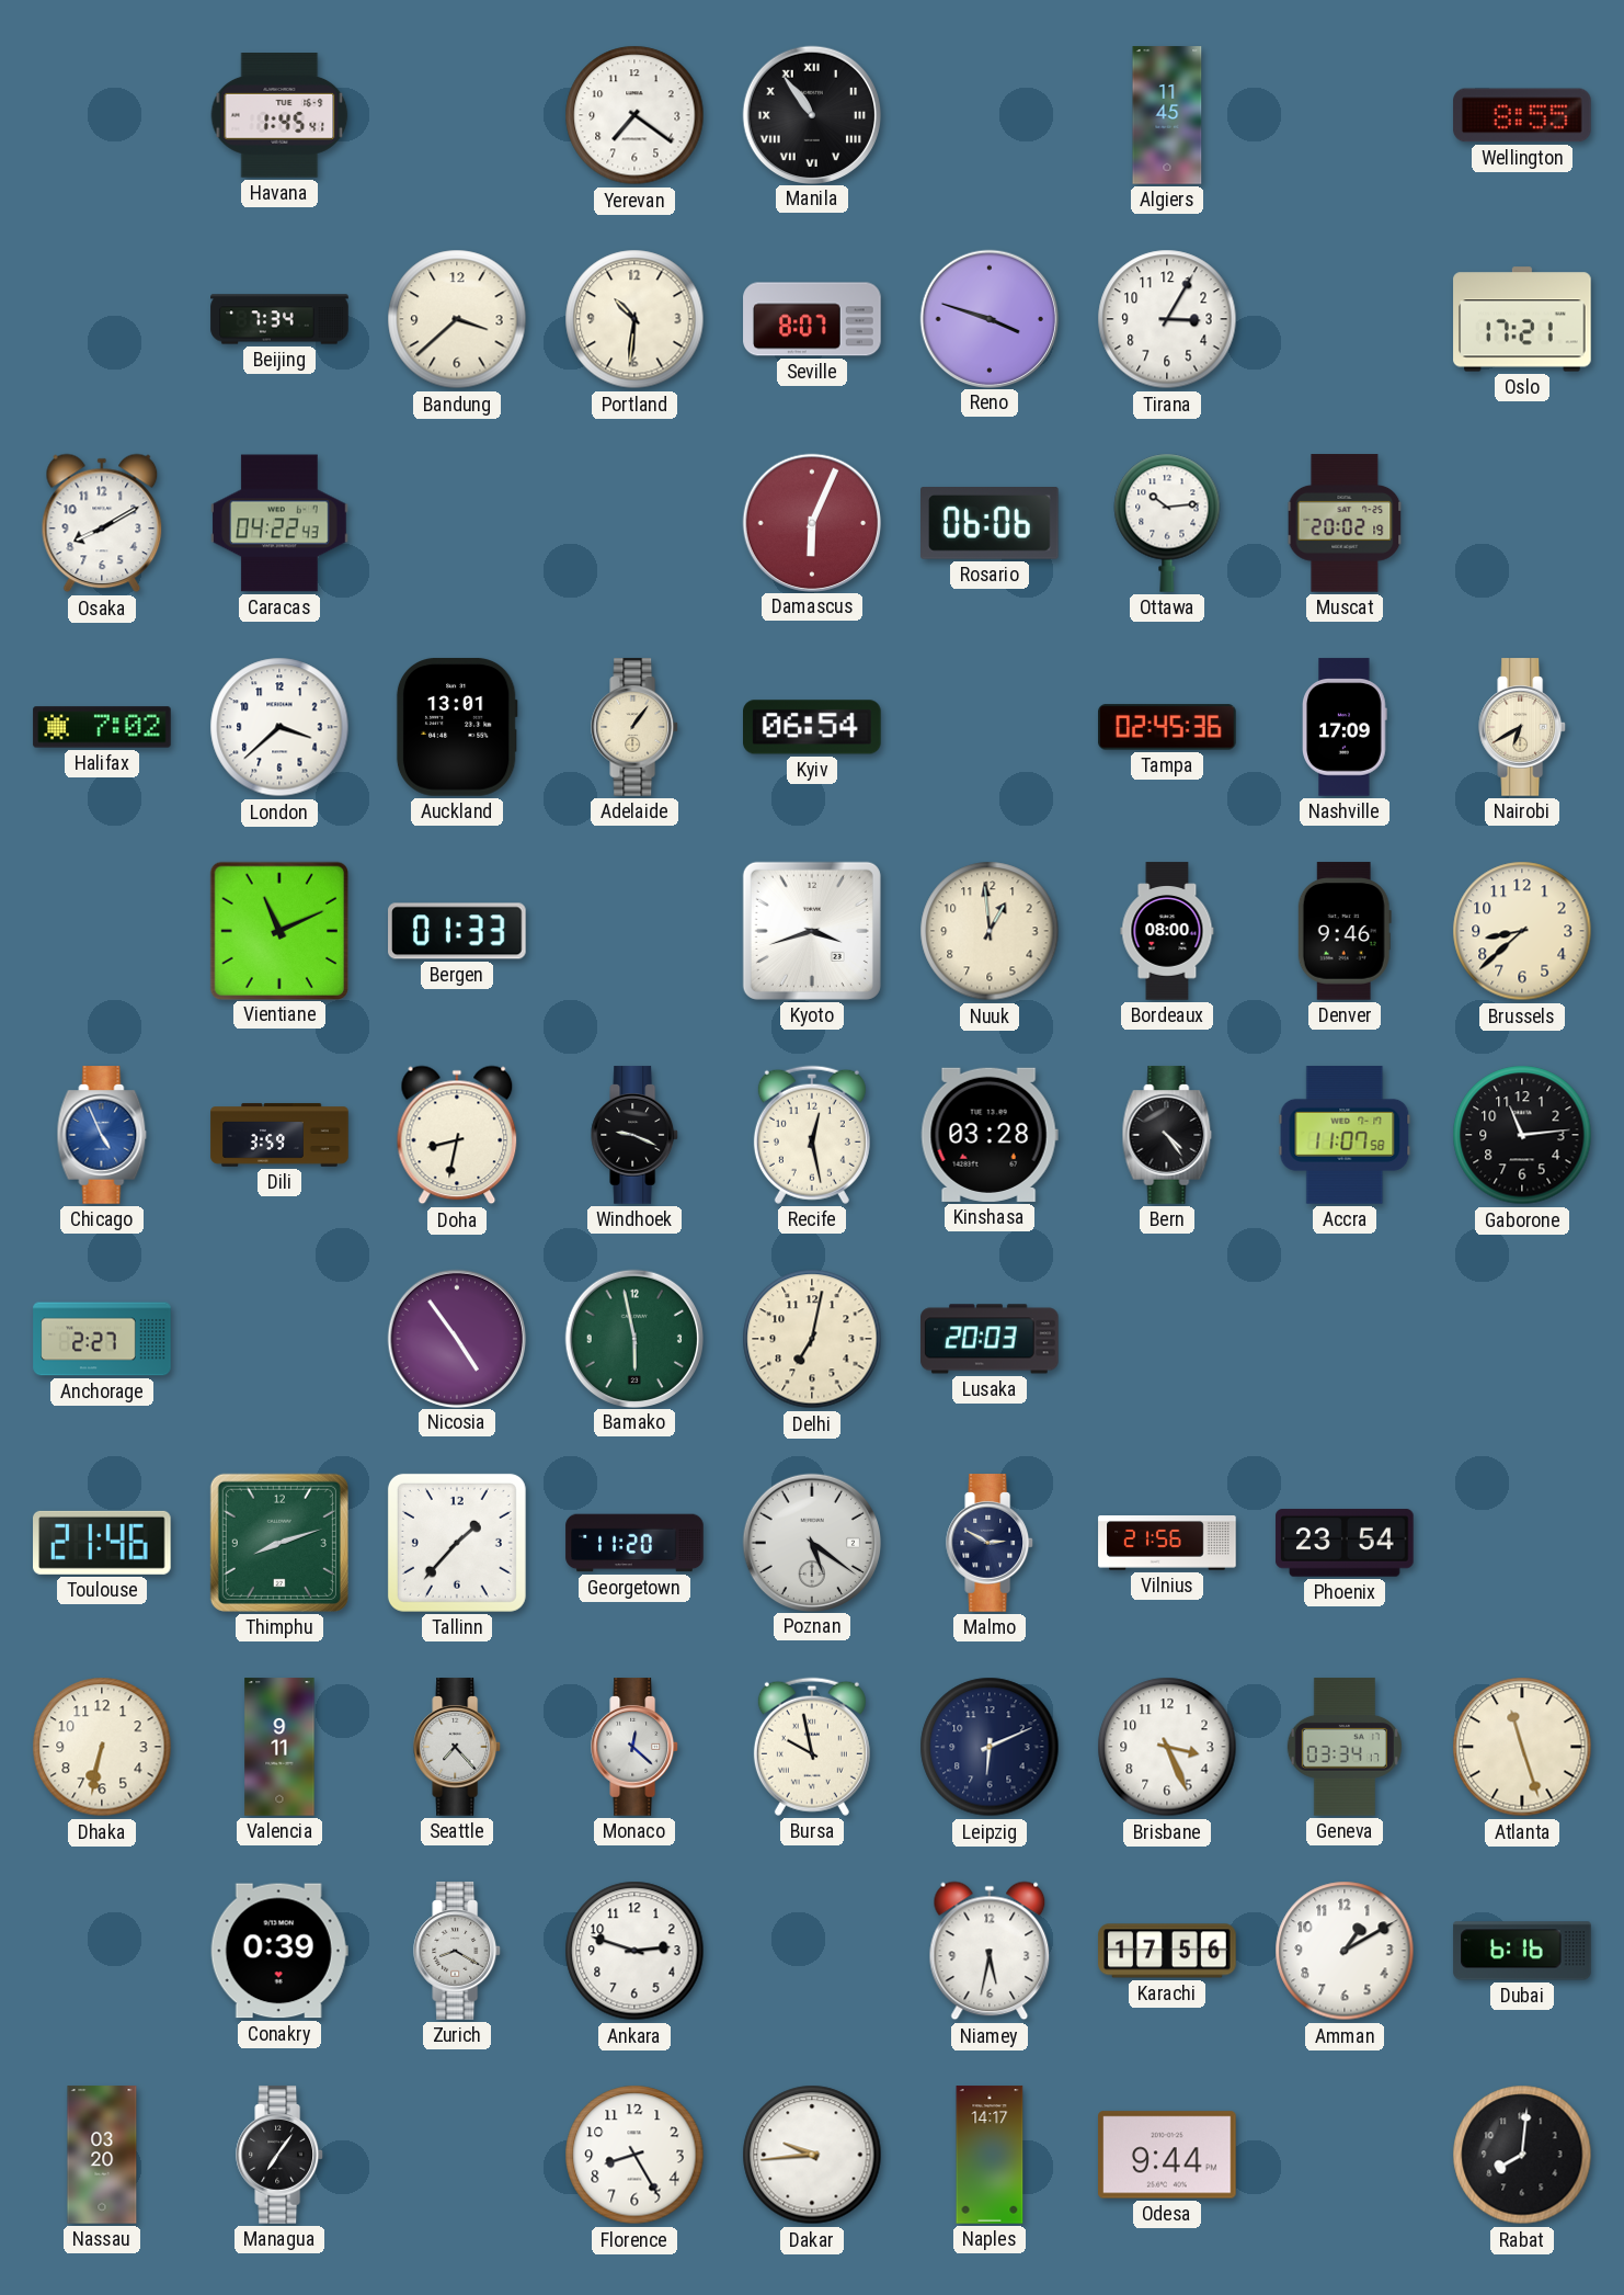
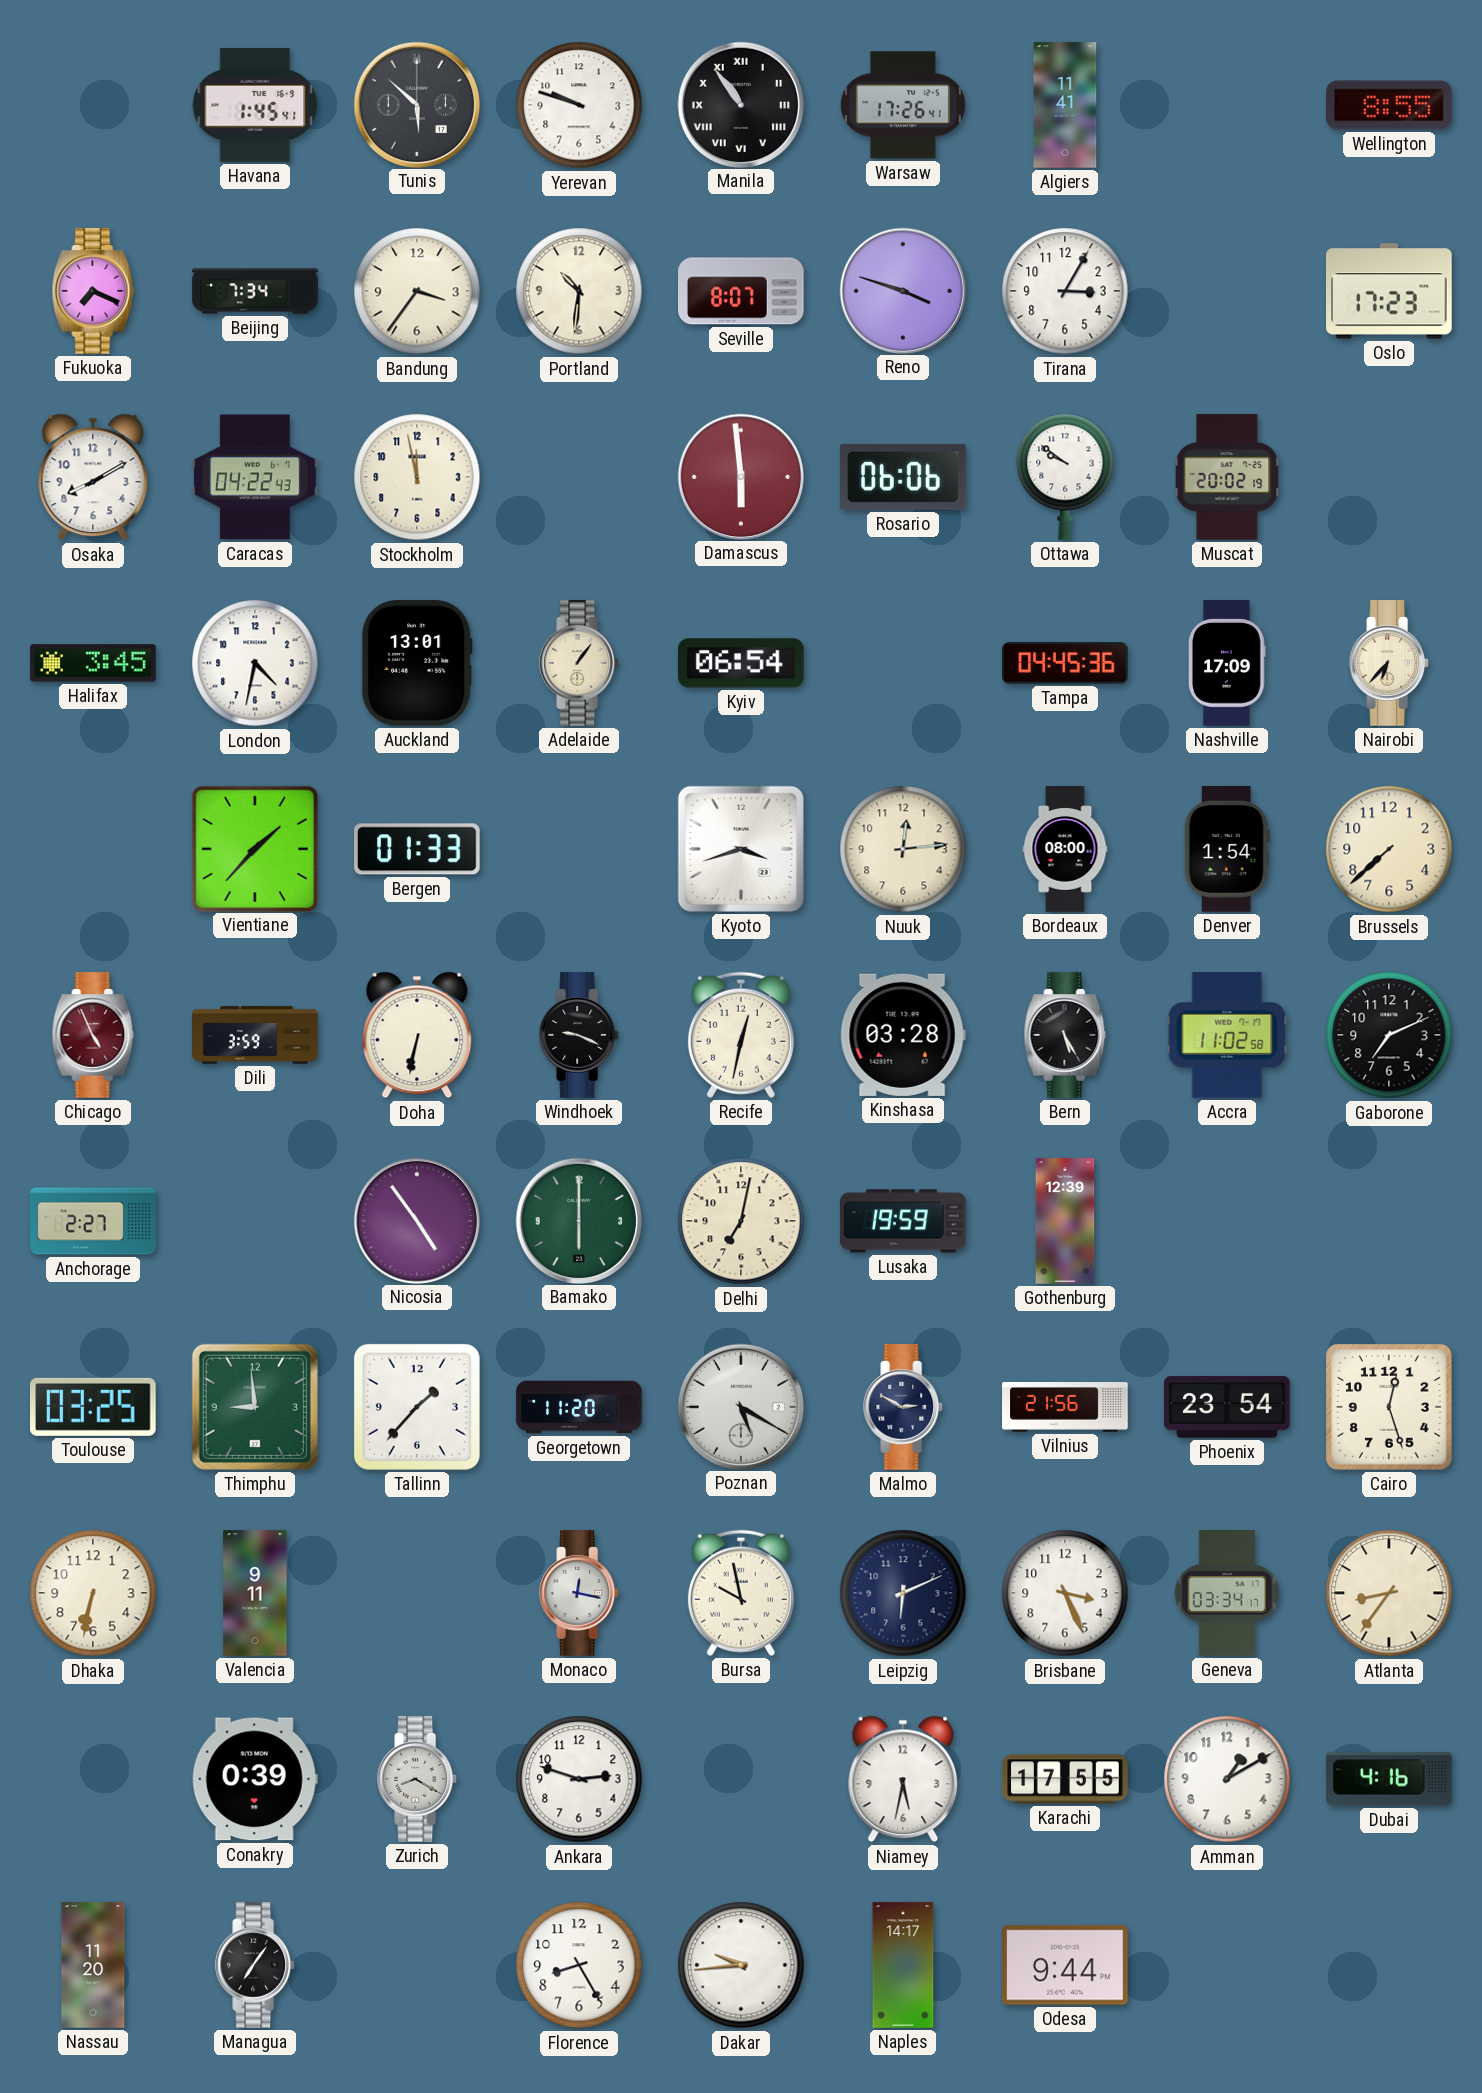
Tunis: none -> 5:52 (416, 104)
Yerevan: 7:21 -> 9:48 (579, 105)
Warsaw: none -> 17:26 (903, 105)
Algiers: 11:45 -> 11:41 (1065, 105)
Fukuoka: none -> 7:19 (93, 291)
Bandung: 3:38 -> 3:36 (417, 291)
Oslo: 17:21 -> 17:23 (1389, 291)
Stockholm: none -> 11:58 (417, 477)
Damascus: 6:04 -> 5:59 (740, 476)
Ottawa: 10:14 -> 9:51 (1065, 477)
Halifax: 7:02 -> 3:45 (93, 663)
London: 3:38 -> 4:32 (255, 663)
Tampa: 02:45 -> 04:45 (1065, 663)
Nairobi: 6:40 -> 6:37 (1390, 663)
Vientiane: 11:11 -> 1:37 (254, 848)
Nuuk: 12:59 -> 12:14 (903, 849)
Denver: 9:46 -> 1:54 (1227, 849)
Brussels: 8:38 -> 7:38 (1389, 849)
Chicago dial: blue -> burgundy (93, 1035)
Doha: 8:32 -> 6:32 (417, 1035)
Recife: 12:28 -> 12:32 (741, 1035)
Bern: 4:24 -> 5:25 (1065, 1035)
Accra: 11:07 -> 11:02 (1227, 1035)
Gaborone: 11:14 -> 7:11 (1389, 1035)
Bamako: 5:58 -> 6:00 (578, 1220)
Lusaka: 20:03 -> 19:59 (903, 1221)
Gothenburg: none -> 12:39 (1065, 1221)
Toulouse: 21:46 -> 03:25 (94, 1407)
Thimphu: 8:12 -> 8:59 (255, 1407)
Poznan: 5:21 -> 5:20 (740, 1406)
Cairo: none -> 12:27 (1390, 1408)
Seattle: 7:23 -> none (458, 1747)
Monaco: 12:22 -> 12:17 (580, 1593)
Atlanta: 11:27 -> 8:36 (1389, 1593)
Karachi: 17:56 -> 17:55 (1065, 1779)
Dubai: 6:16 -> 4:16 (1389, 1779)
Nassau: 03:20 -> 11:20 (93, 1965)
Rabat: 8:01 -> none (1522, 2155)
